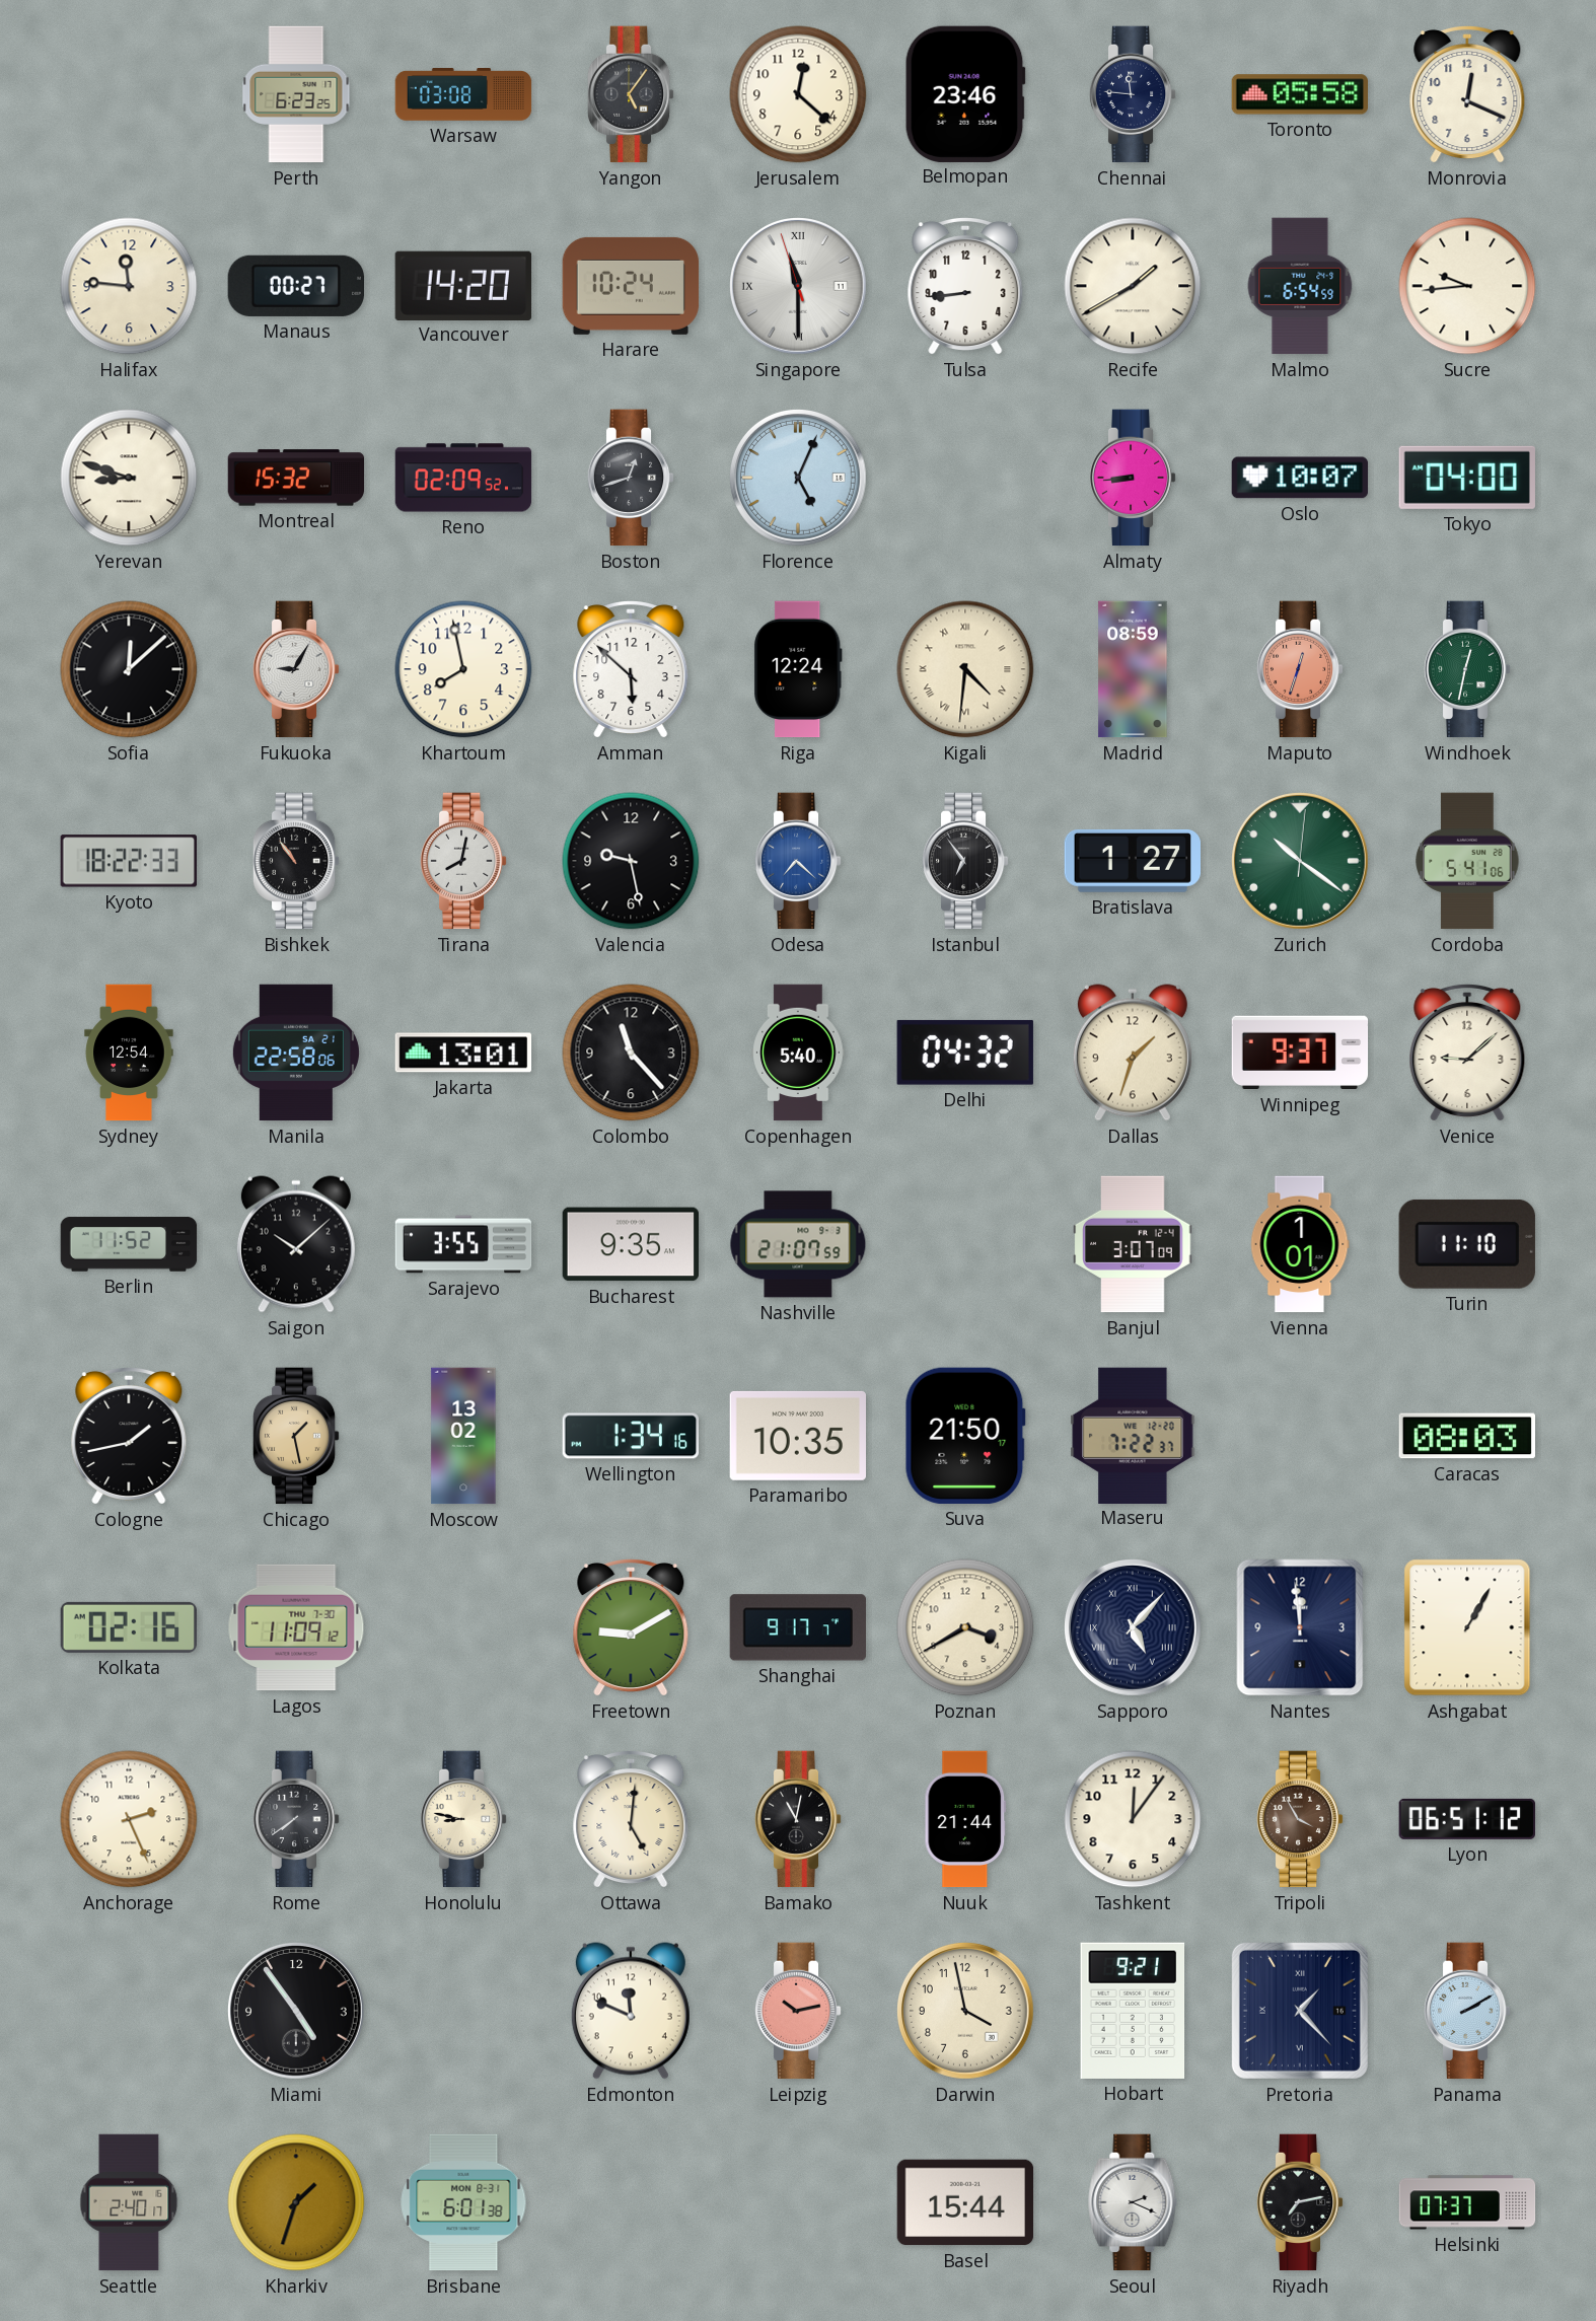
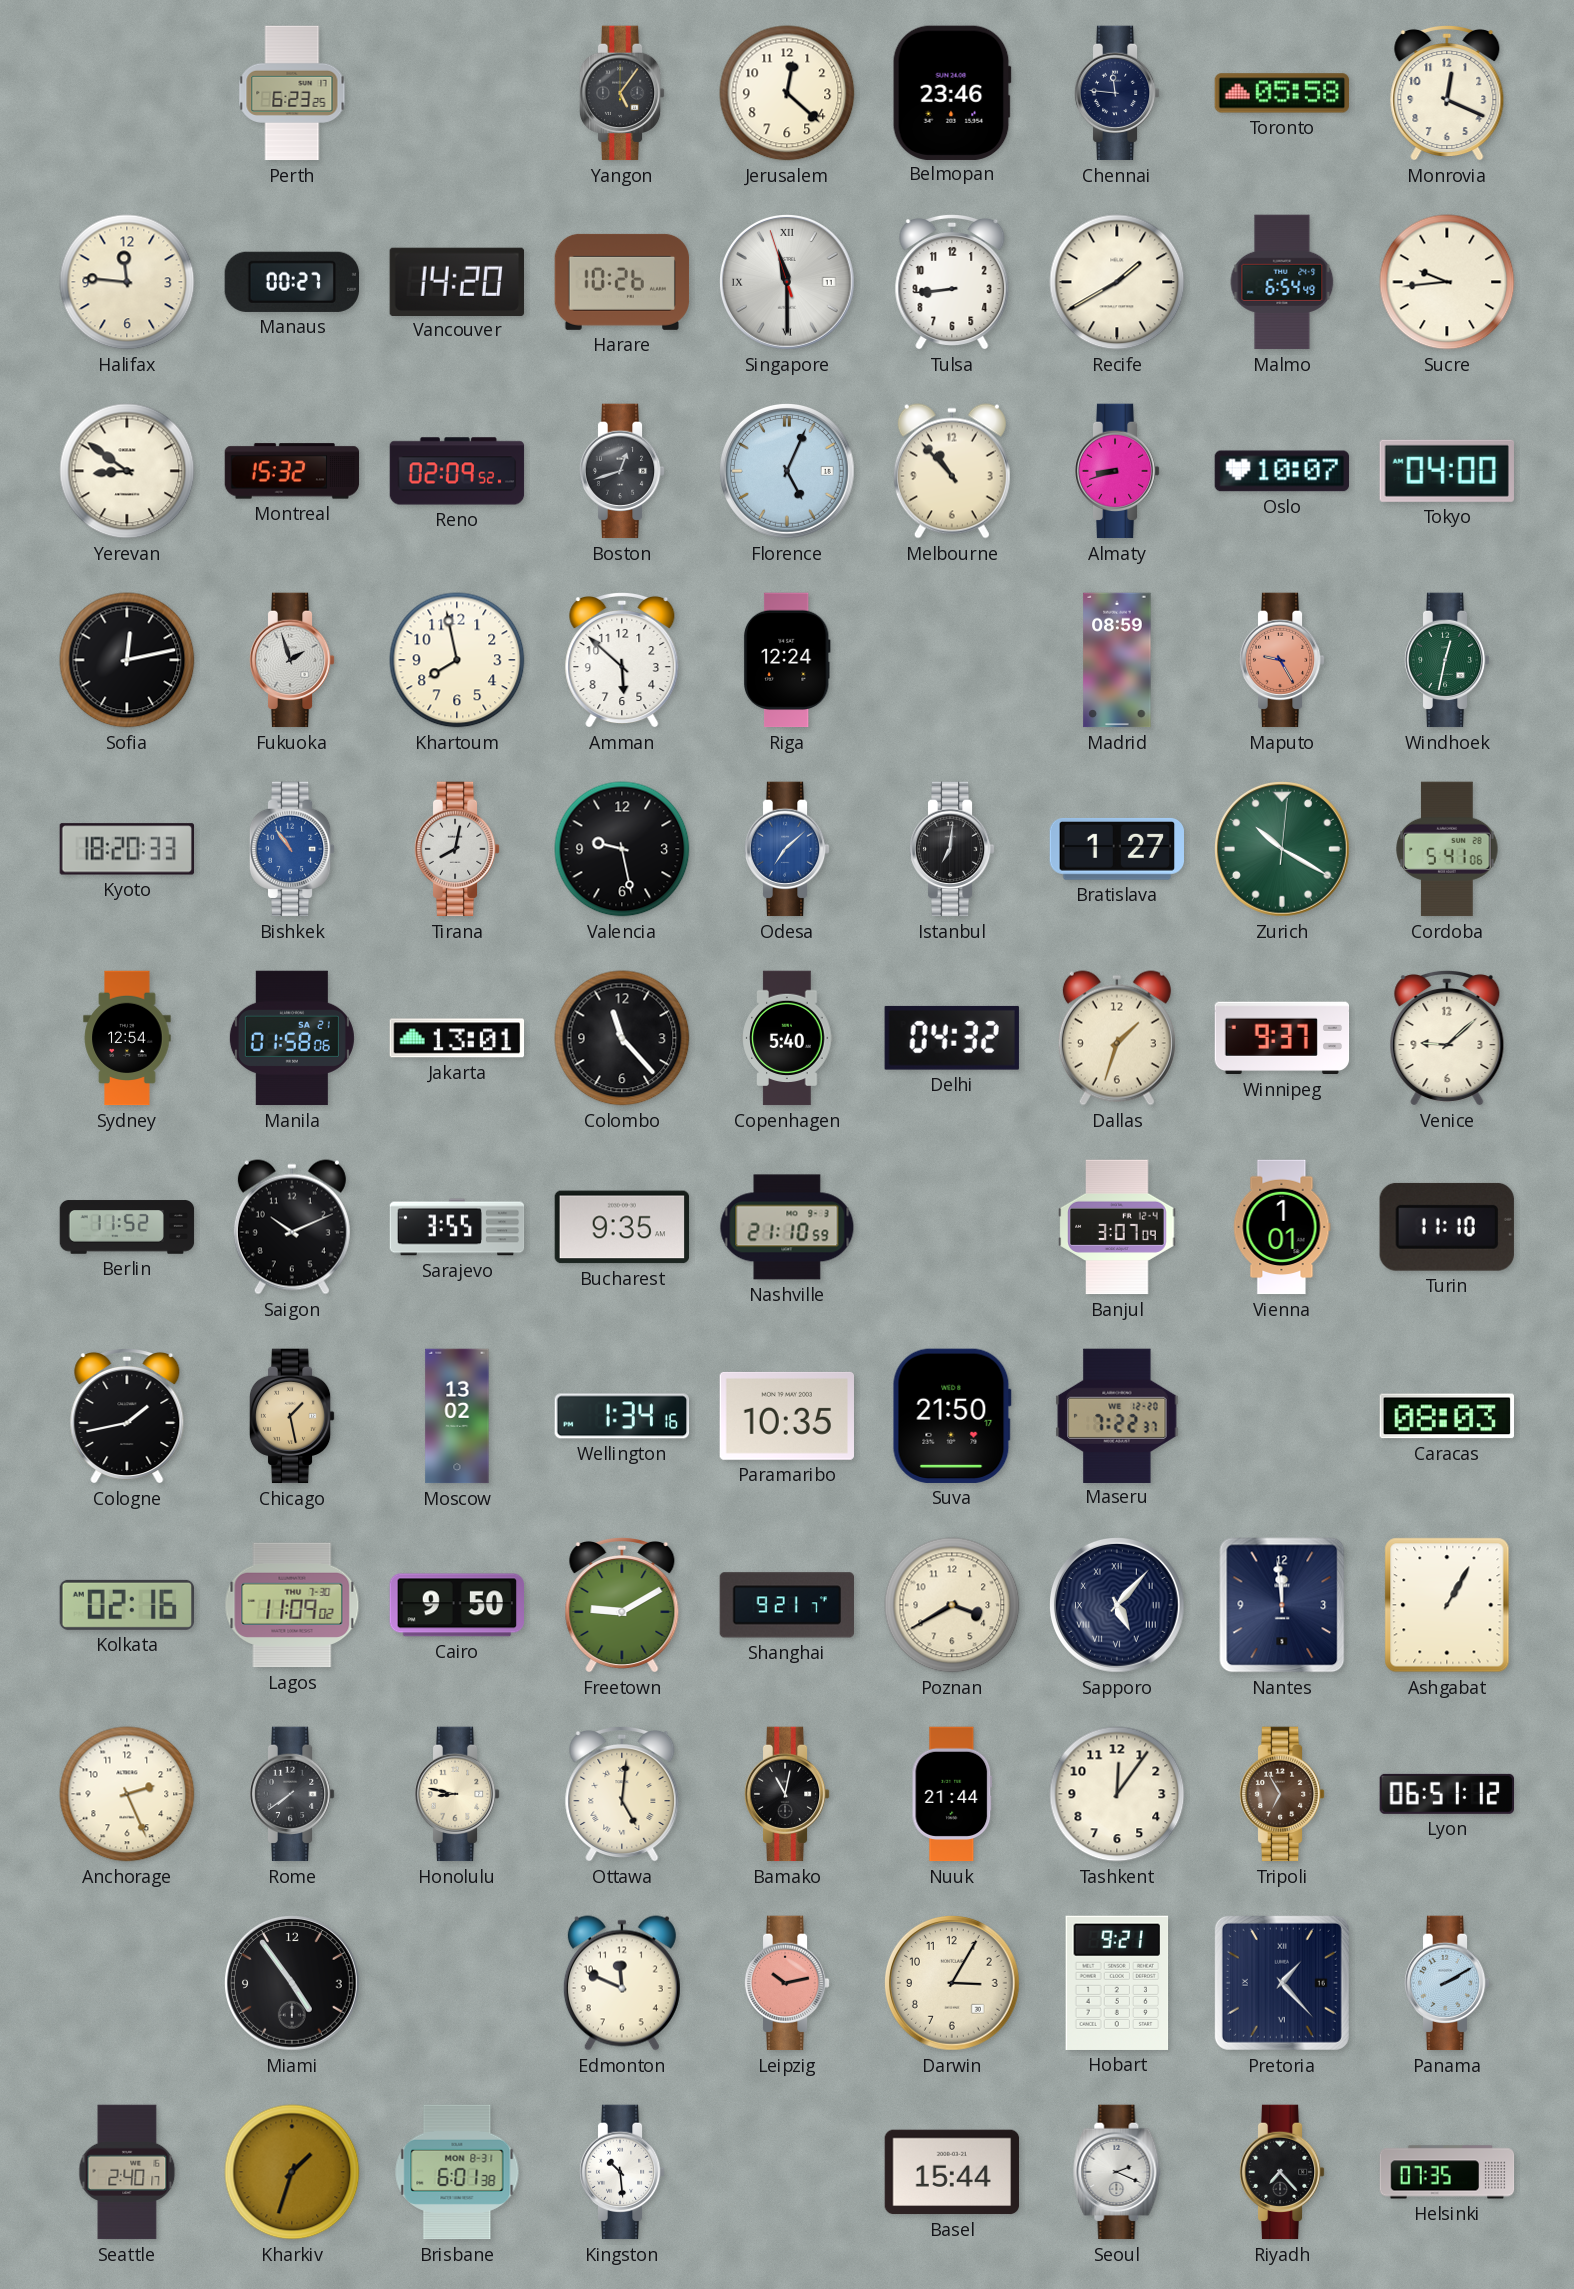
Warsaw: 03:08 -> none (463, 95)
Harare: 10:24 -> 10:26 (622, 282)
Malmo: 6:54:59 -> 6:54:49 (1282, 282)
Yerevan: 8:48 -> 8:51 (127, 471)
Melbourne: none -> 10:53 (952, 471)
Almaty: 8:44 -> 8:42 (1117, 471)
Sofia: 12:08 -> 12:13 (127, 660)
Fukuoka: 9:05 -> 1:57 (292, 660)
Kigali: 4:31 -> none (965, 669)
Maputo: 12:33 -> 9:25 (1282, 660)
Kyoto: 18:22 -> 18:20 (126, 849)
Bishkek dial: black -> blue (292, 849)
Odesa: 7:22 -> 7:08 (787, 849)
Istanbul: 6:54 -> 7:01 (952, 849)
Zurich: 10:21 -> 10:20 (1283, 850)
Manila: 22:58 -> 01:58 (292, 1038)
Saigon: 10:08 -> 10:11 (292, 1227)
Nashville: 21:07 -> 21:10 (787, 1227)
Lagos: 11:09:12 -> 11:09:02 (292, 1605)
Cairo: none -> 9:50 (457, 1605)
Shanghai: 9:17 -> 9:21 (786, 1605)
Tripoli: 3:55 -> 6:55 (1282, 1794)
Darwin: 3:58 -> 3:05 (953, 1984)
Kingston: none -> 10:29 (622, 2172)
Riyadh: 7:13 -> 7:23 (1282, 2172)
Helsinki: 07:37 -> 07:35 (1447, 2172)
